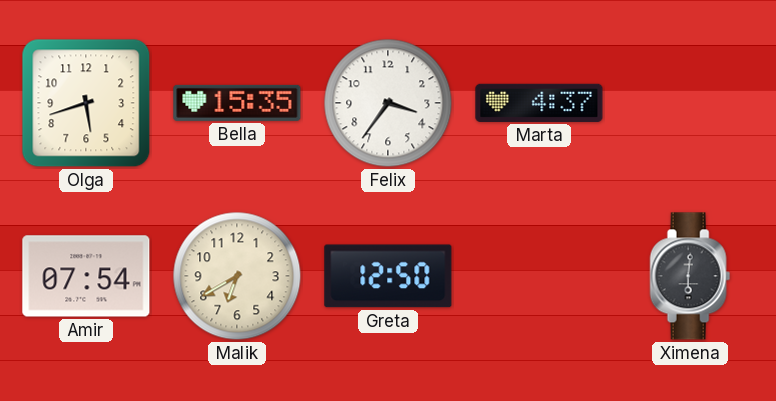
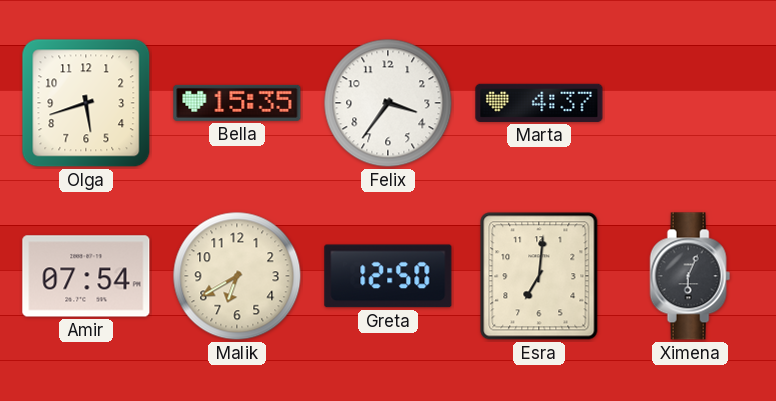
Esra: none -> 7:01 (539, 276)
Ximena: 6:01 -> 6:04 (690, 276)
